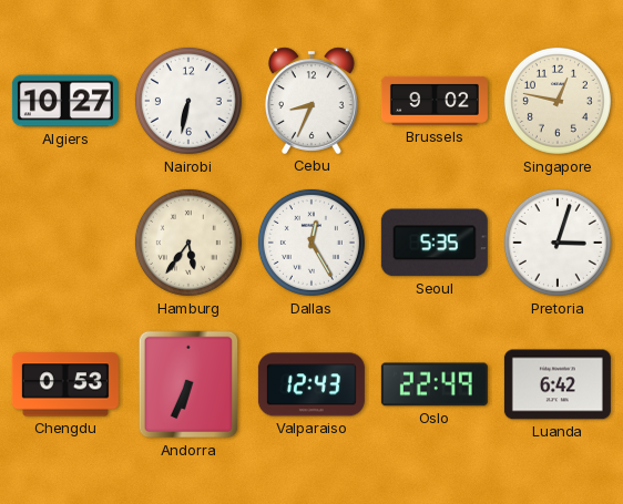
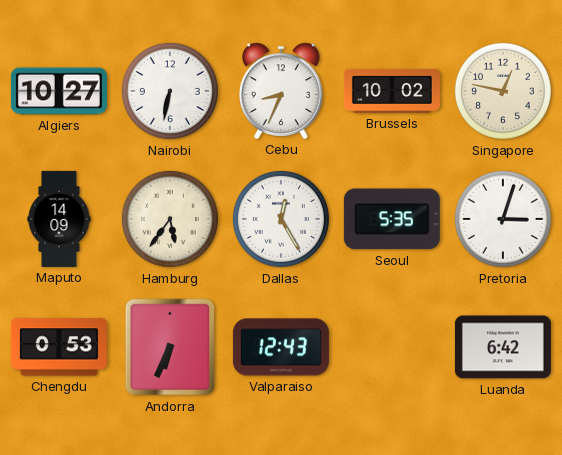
Brussels: 9:02 -> 10:02 (392, 91)
Maputo: none -> 14:09 (59, 219)
Oslo: 22:49 -> none (435, 384)
